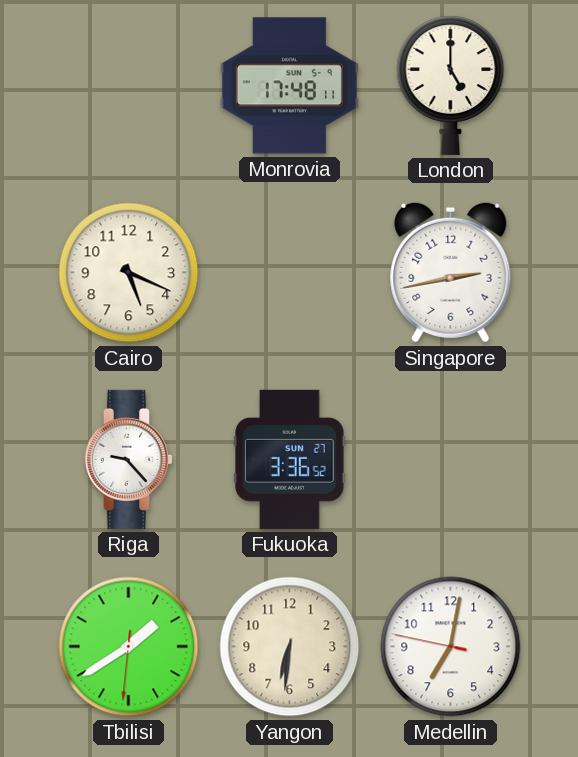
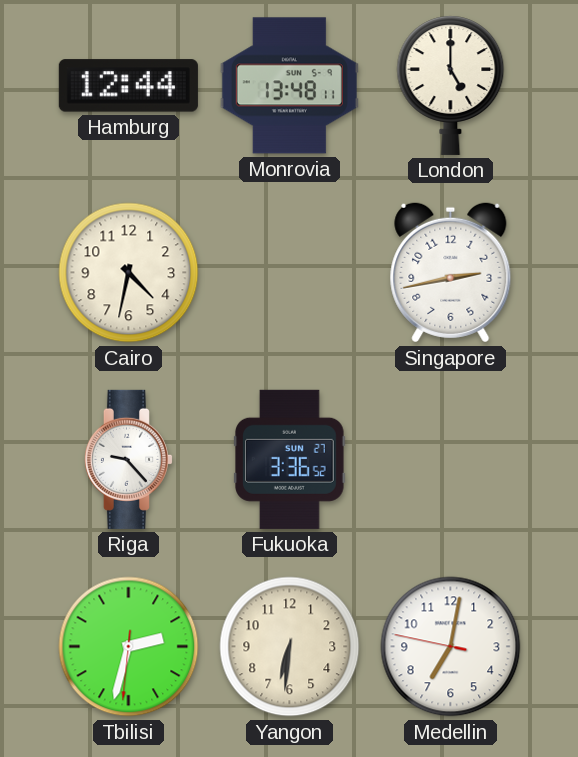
Hamburg: none -> 12:44 (128, 86)
Monrovia: 17:48 -> 13:48 (289, 86)
Cairo: 5:19 -> 4:32 (129, 273)
Tbilisi: 1:39 -> 2:32 (129, 647)
